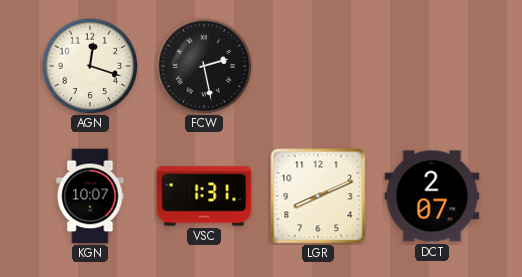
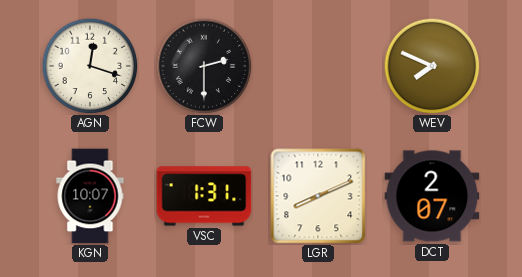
FCW: 2:28 -> 2:30 (204, 66)
WEV: none -> 7:49 (432, 66)
